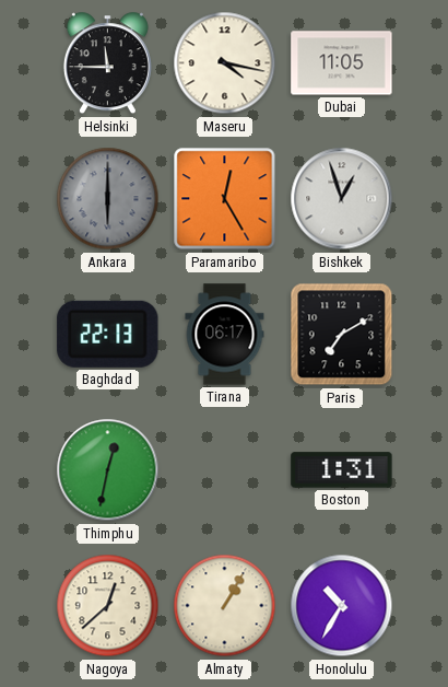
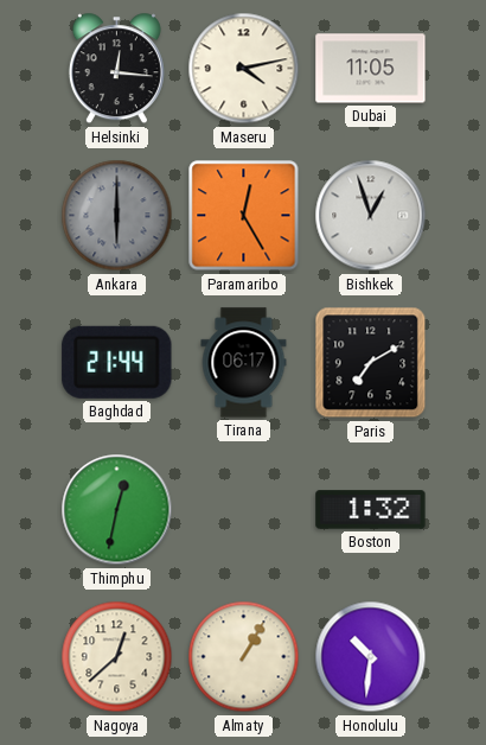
Helsinki: 11:45 -> 12:16 (116, 69)
Maseru: 4:17 -> 4:13 (244, 69)
Baghdad: 22:13 -> 21:44 (117, 362)
Boston: 1:31 -> 1:32 (371, 510)
Honolulu: 10:35 -> 10:31 (371, 657)
